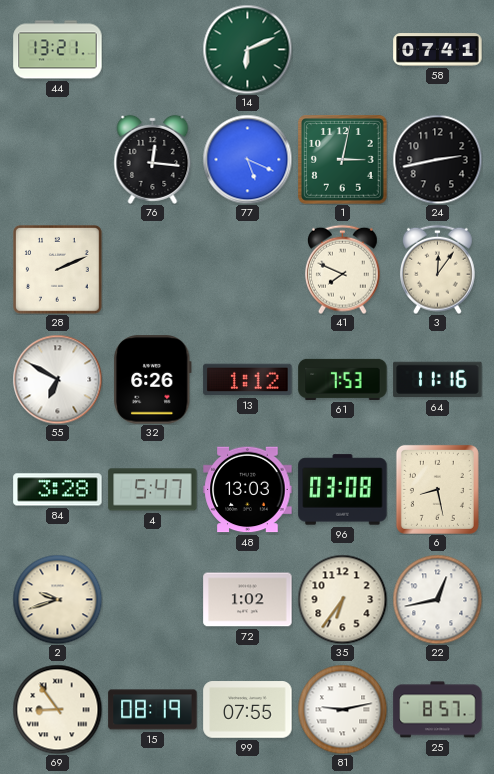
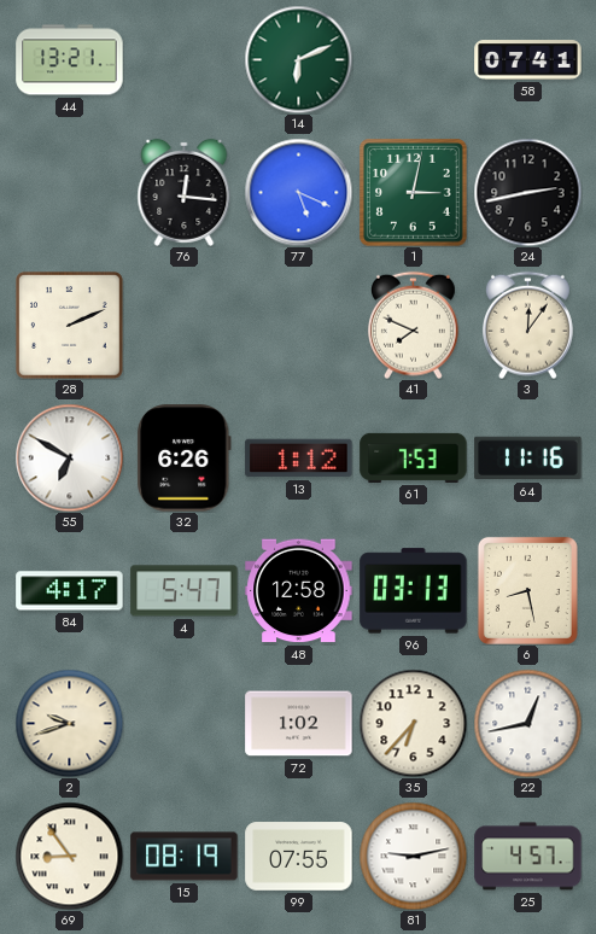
84: 3:28 -> 4:17 (70, 591)
48: 13:03 -> 12:58 (299, 591)
96: 03:08 -> 03:13 (414, 591)
35: 6:36 -> 6:37 (413, 723)
25: 8:57 -> 4:57 (528, 857)
